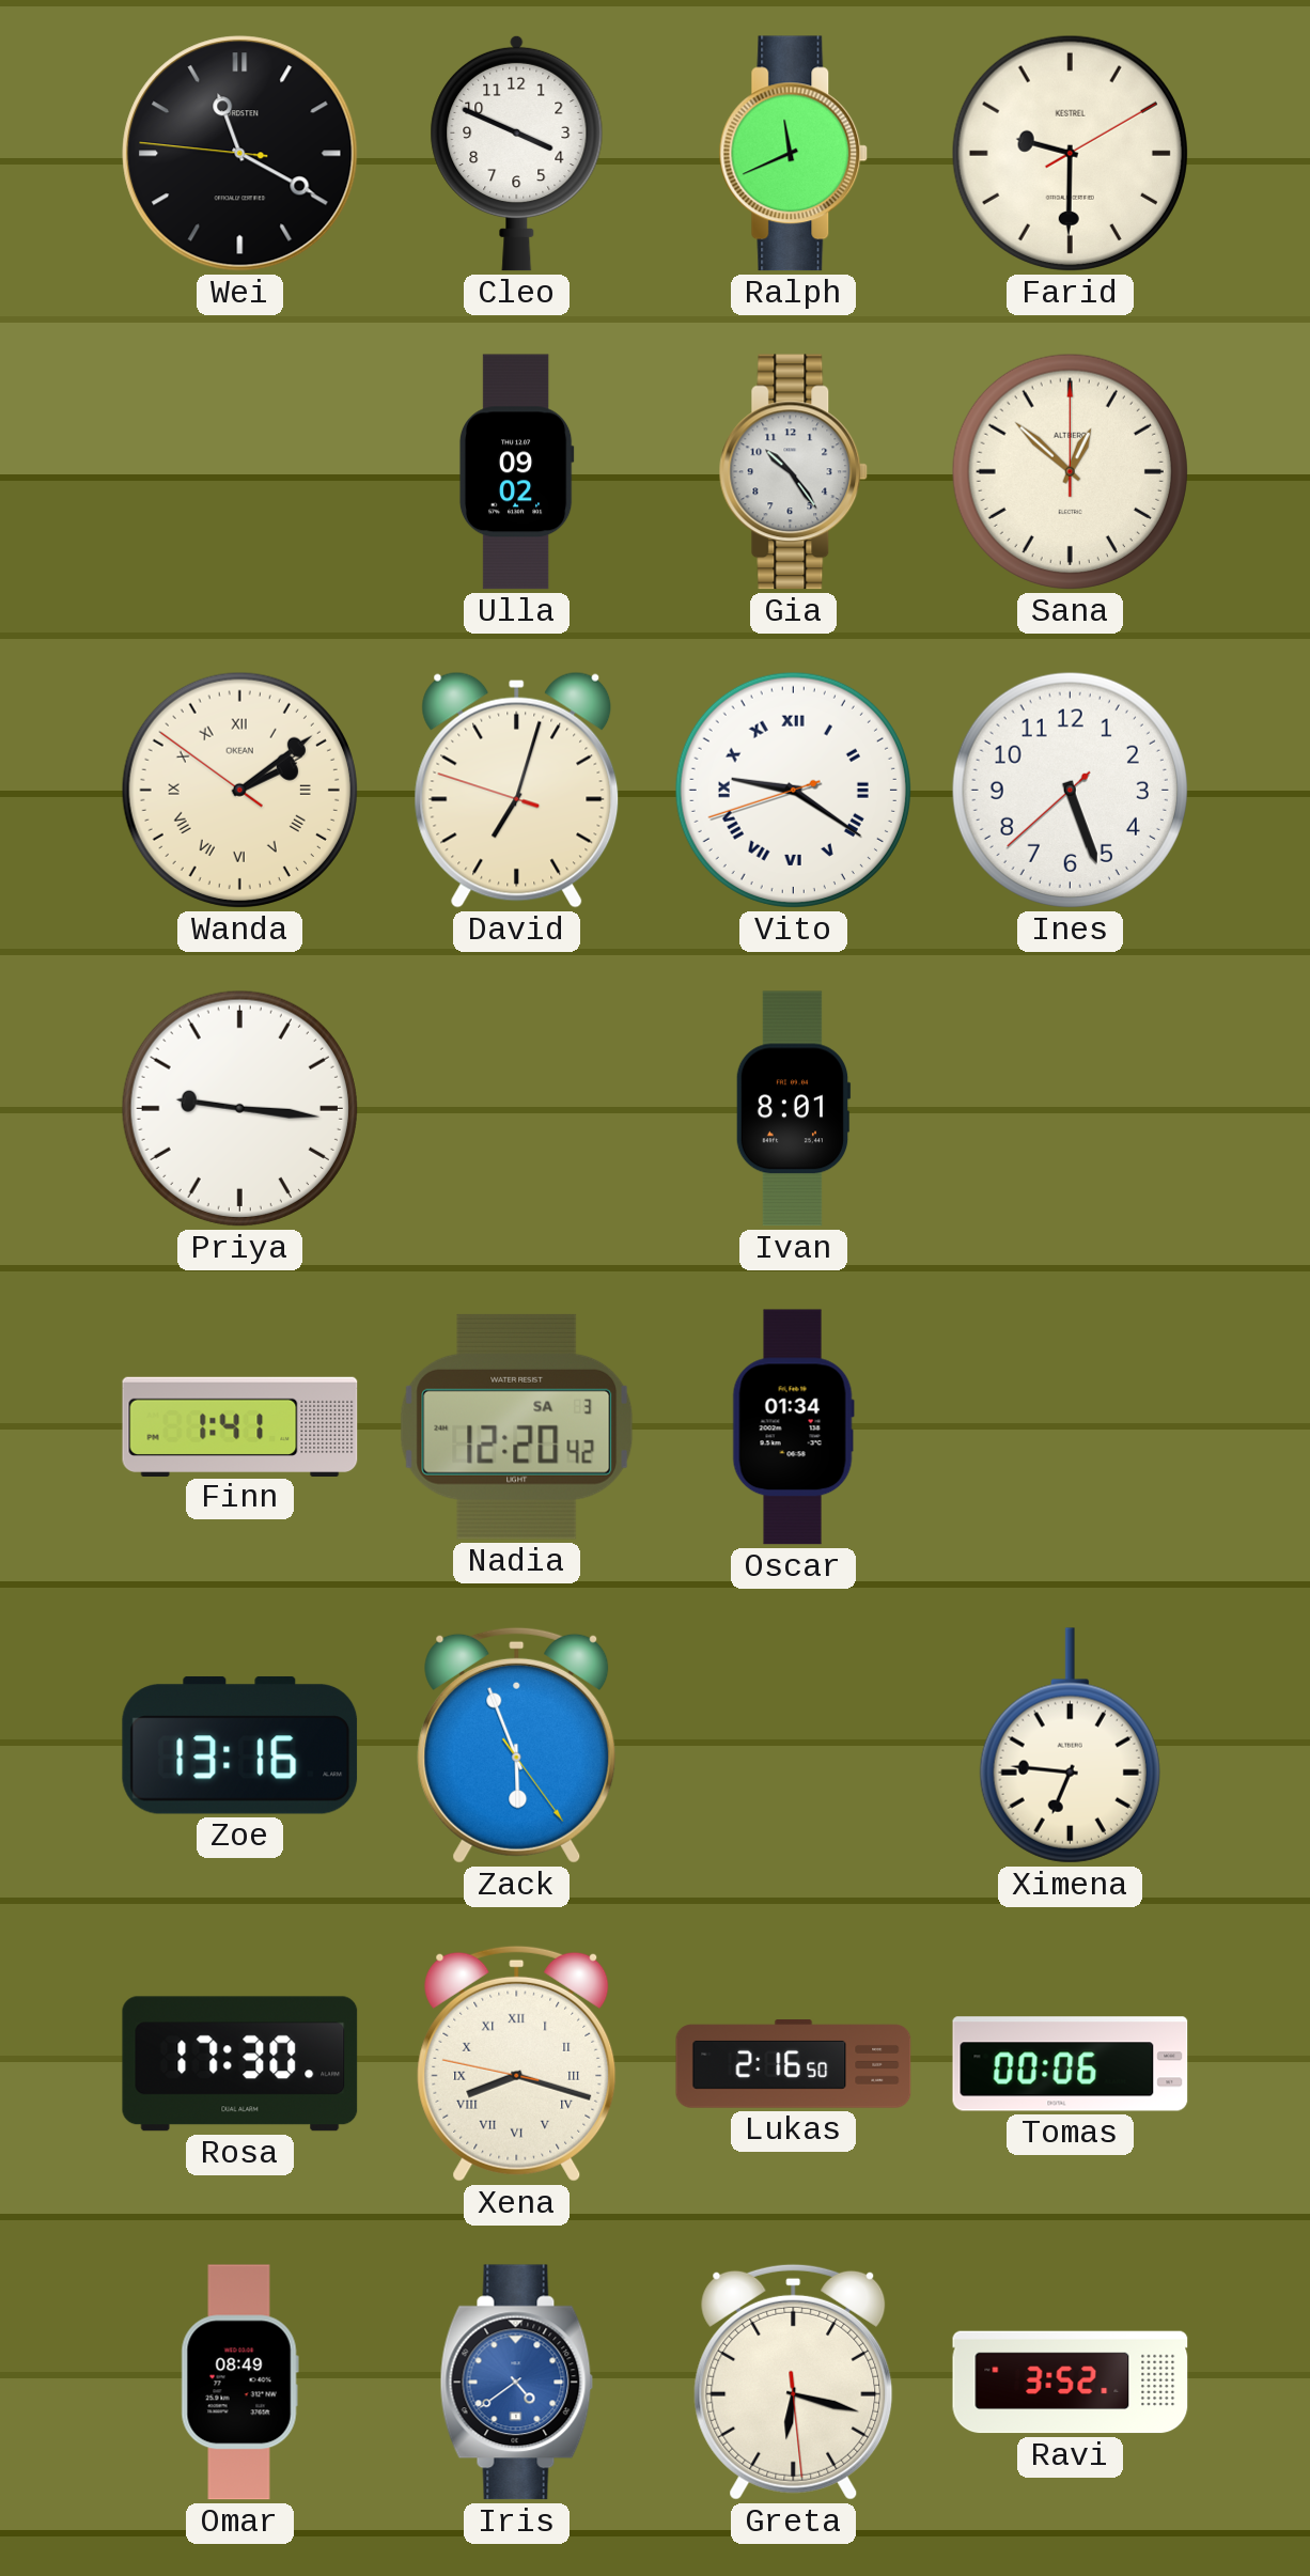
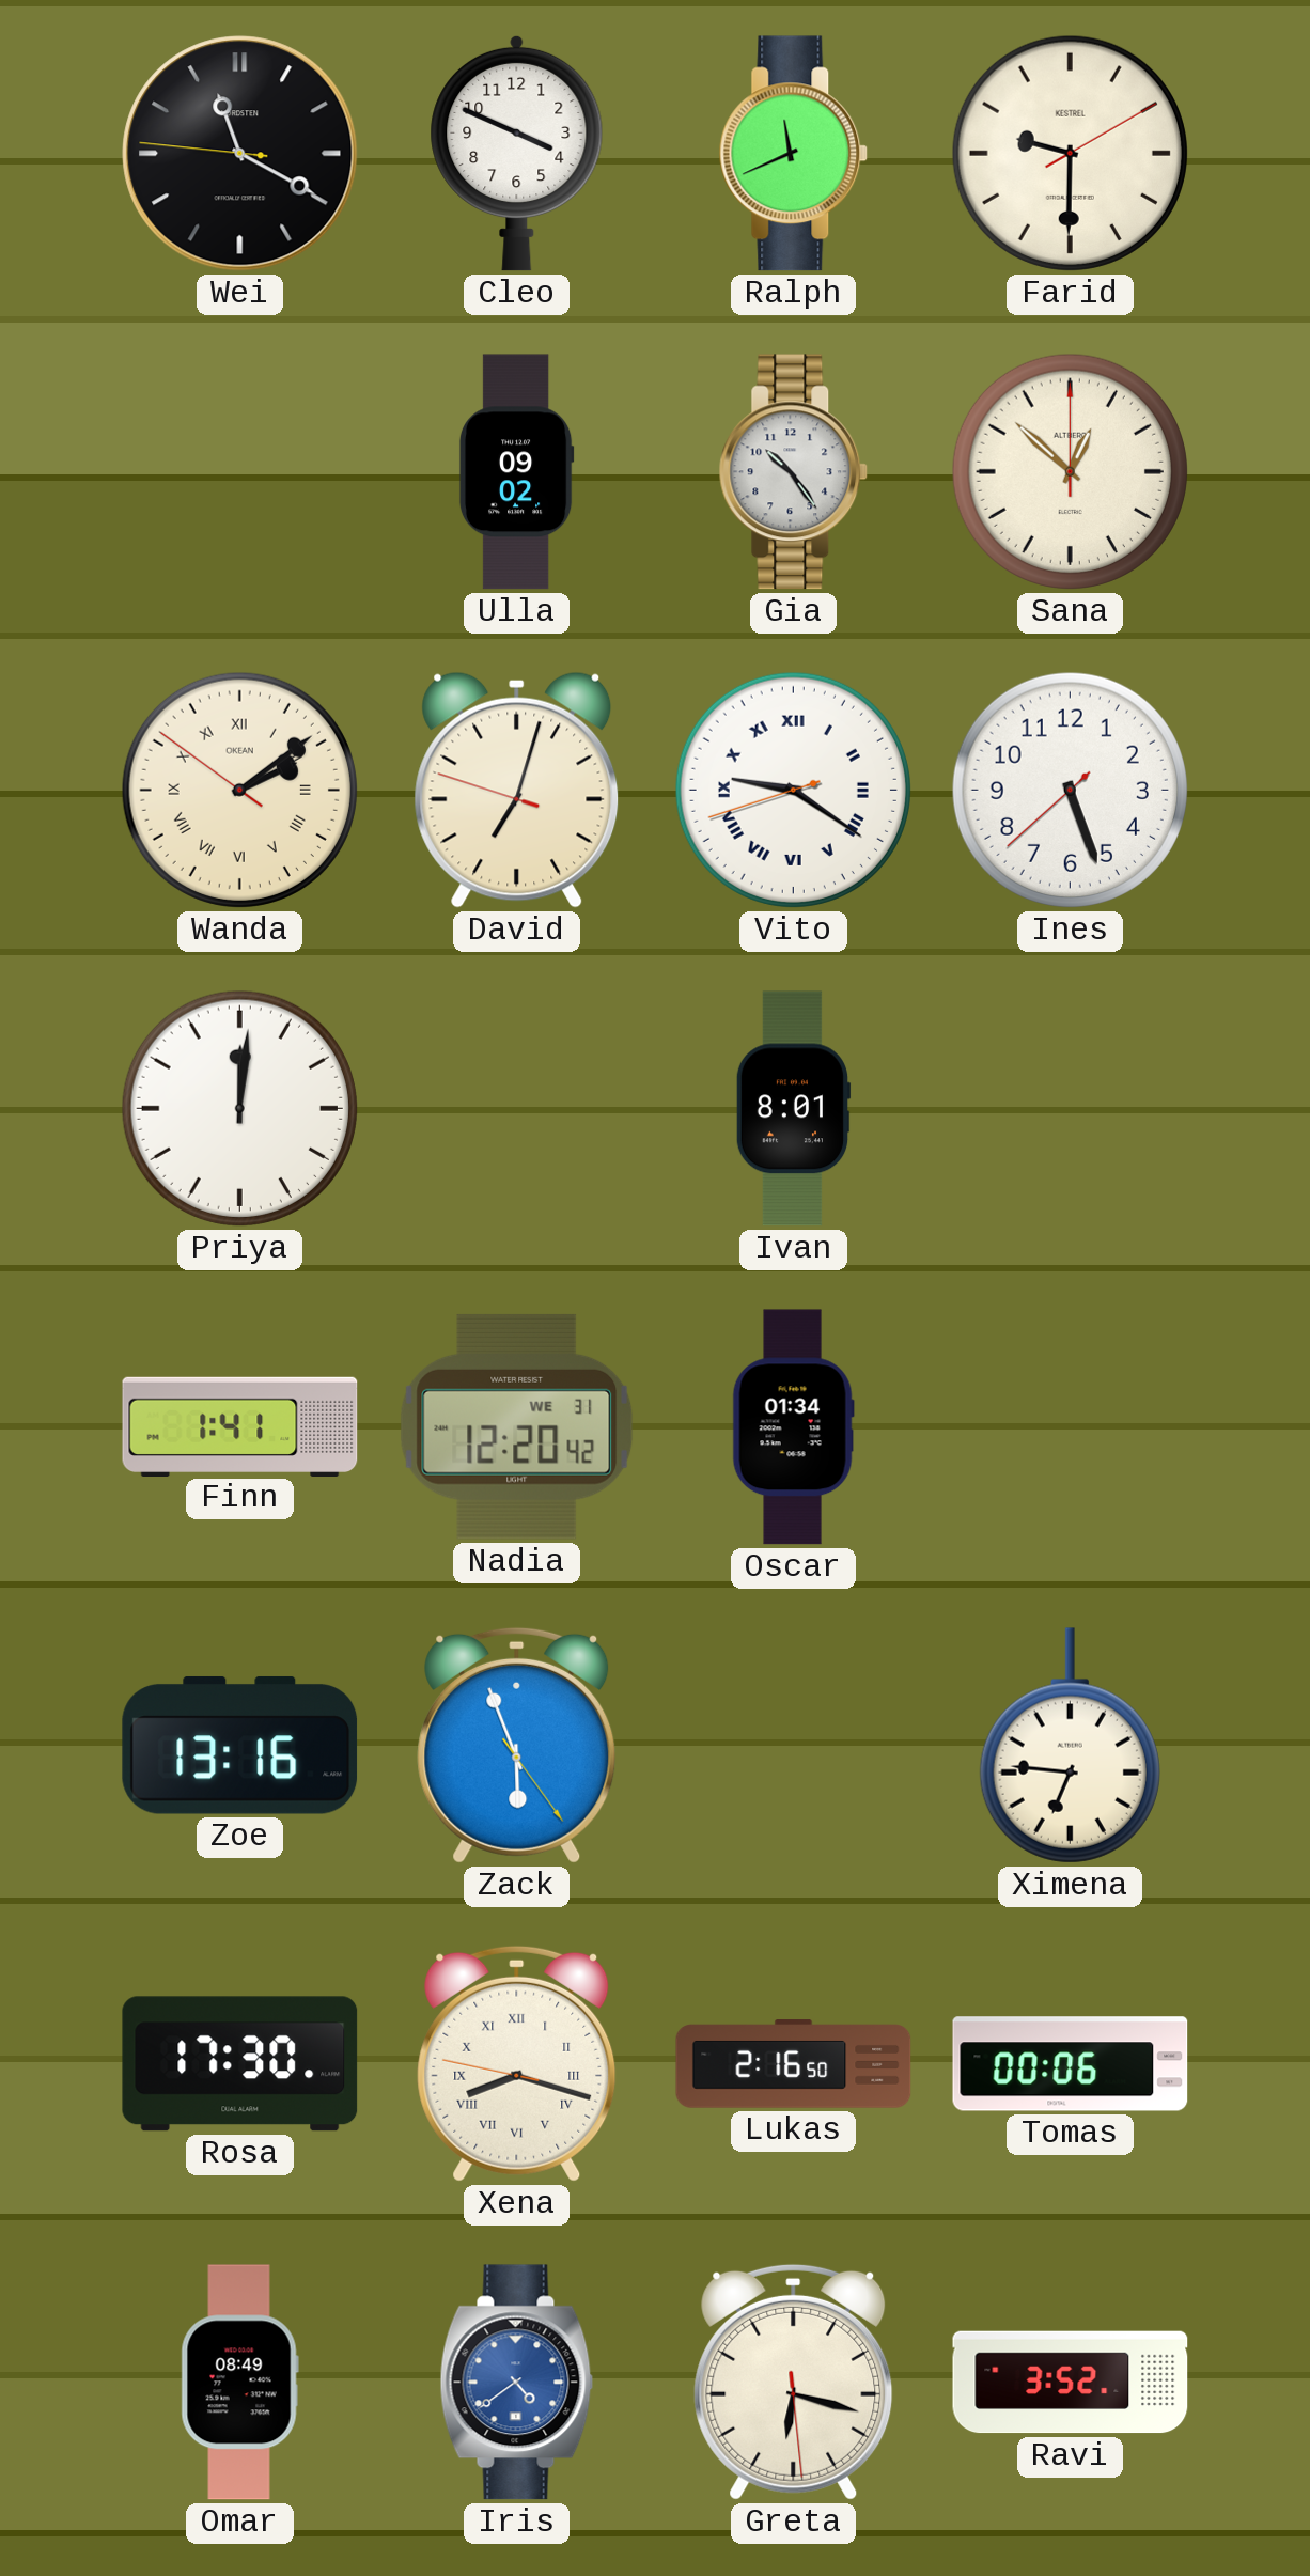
Priya: 9:16 -> 12:01 (239, 1108)
Nadia date: SA 3 -> WE 31 (517, 1426)
